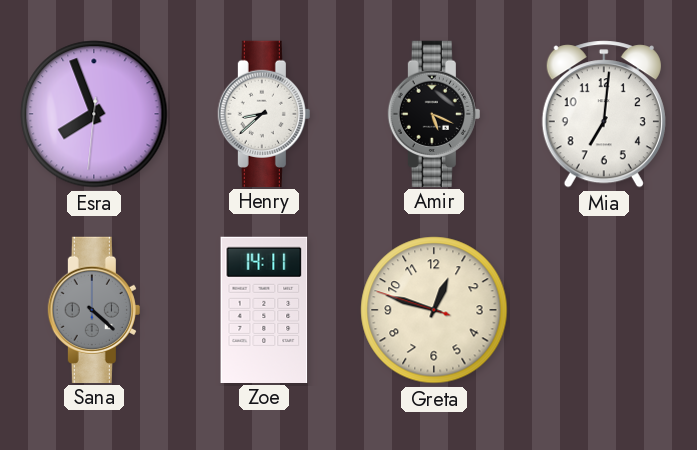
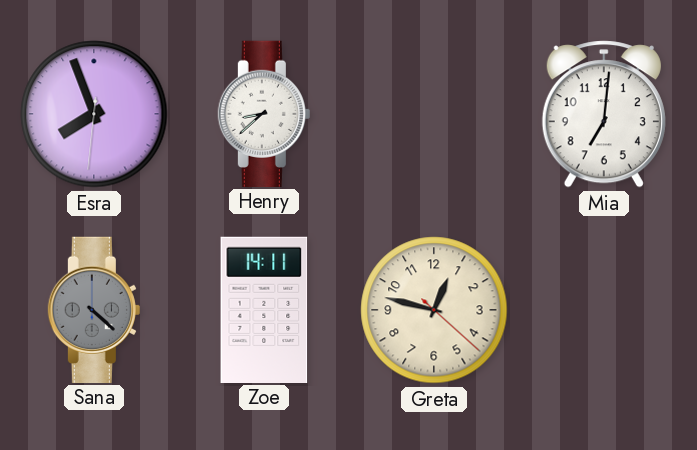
Amir: 5:19 -> none (434, 113)
Greta: 12:47:48 -> 12:47:22 (434, 310)
